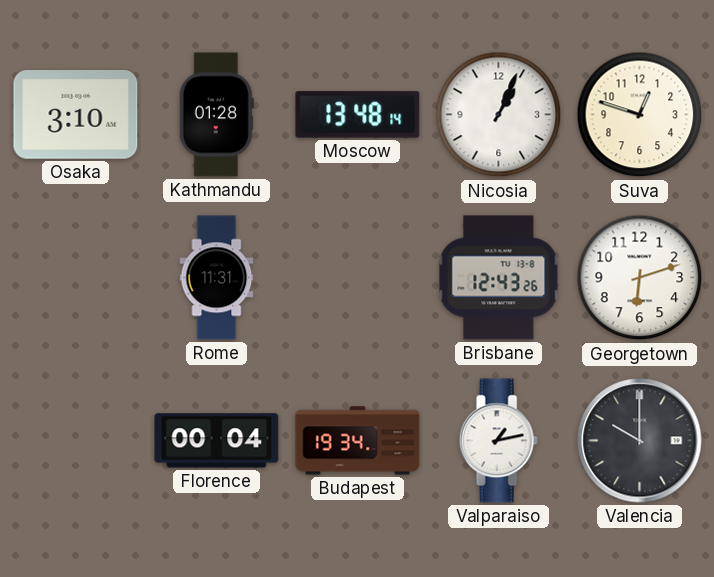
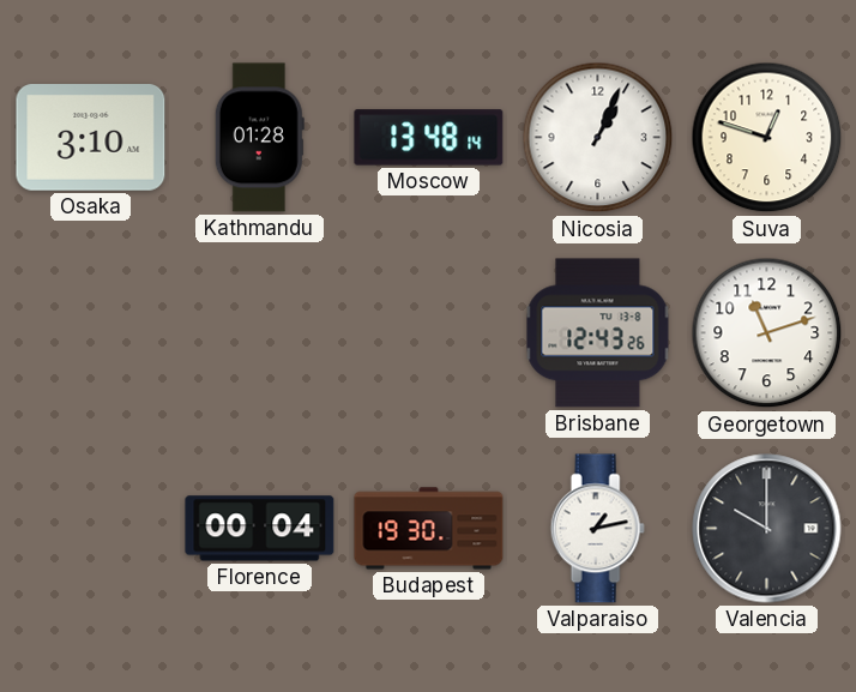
Rome: 11:31 -> none (217, 278)
Georgetown: 6:12 -> 11:12 (767, 333)
Budapest: 19:34 -> 19:30 (429, 529)
